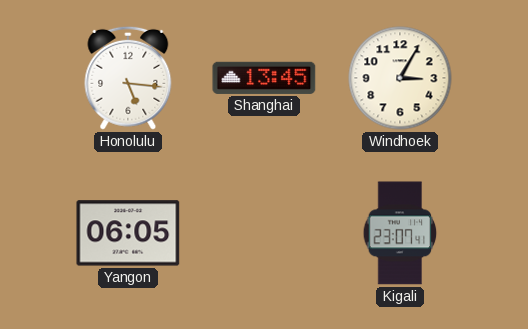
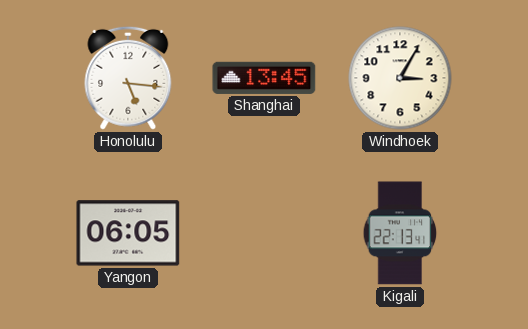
Kigali: 23:07 -> 22:13 (400, 233)
